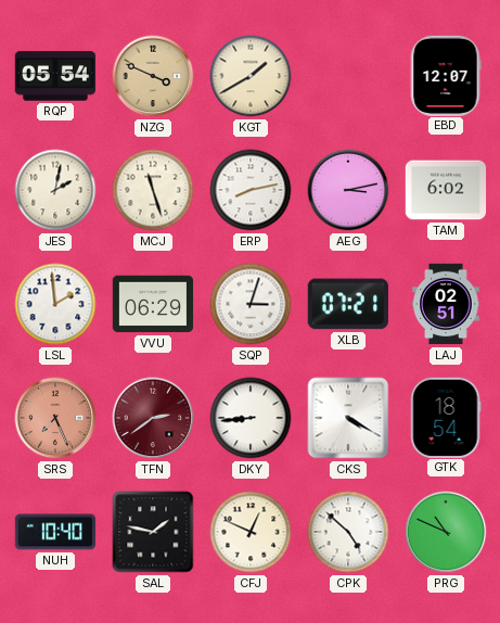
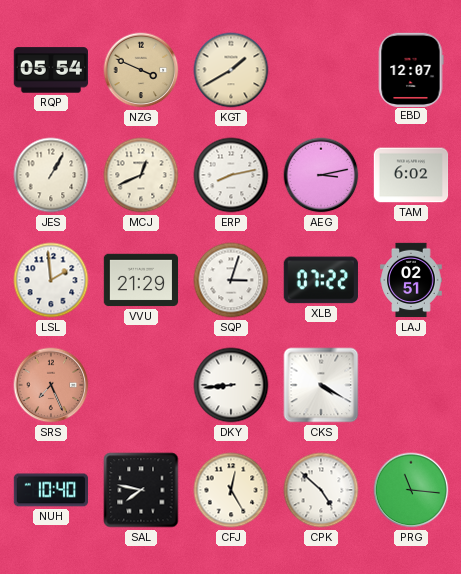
JES: 2:02 -> 1:05 (51, 175)
MCJ: 11:27 -> 12:41 (141, 175)
VVU: 06:29 -> 21:29 (141, 280)
XLB: 07:21 -> 07:22 (321, 280)
TFN: 2:39 -> none (153, 418)
GTK: 18:54 -> none (446, 417)
SAL: 1:47 -> 7:47 (141, 490)
CFJ: 12:49 -> 12:25 (231, 490)
PRG: 10:49 -> 11:16 (411, 490)
